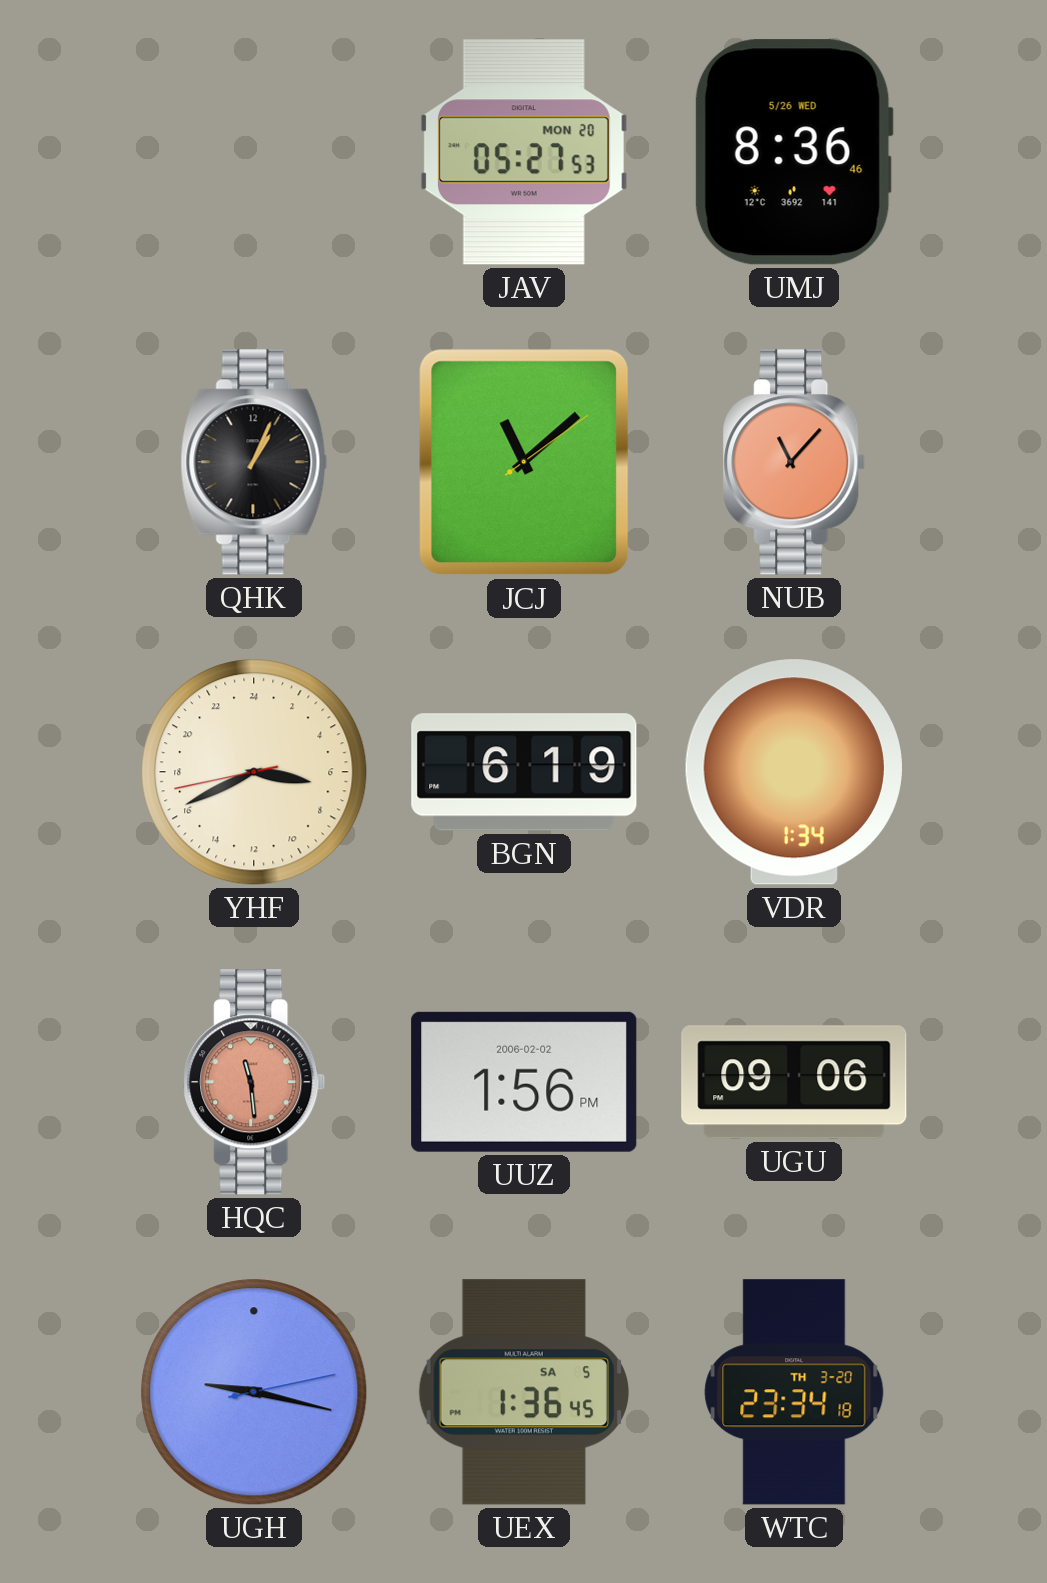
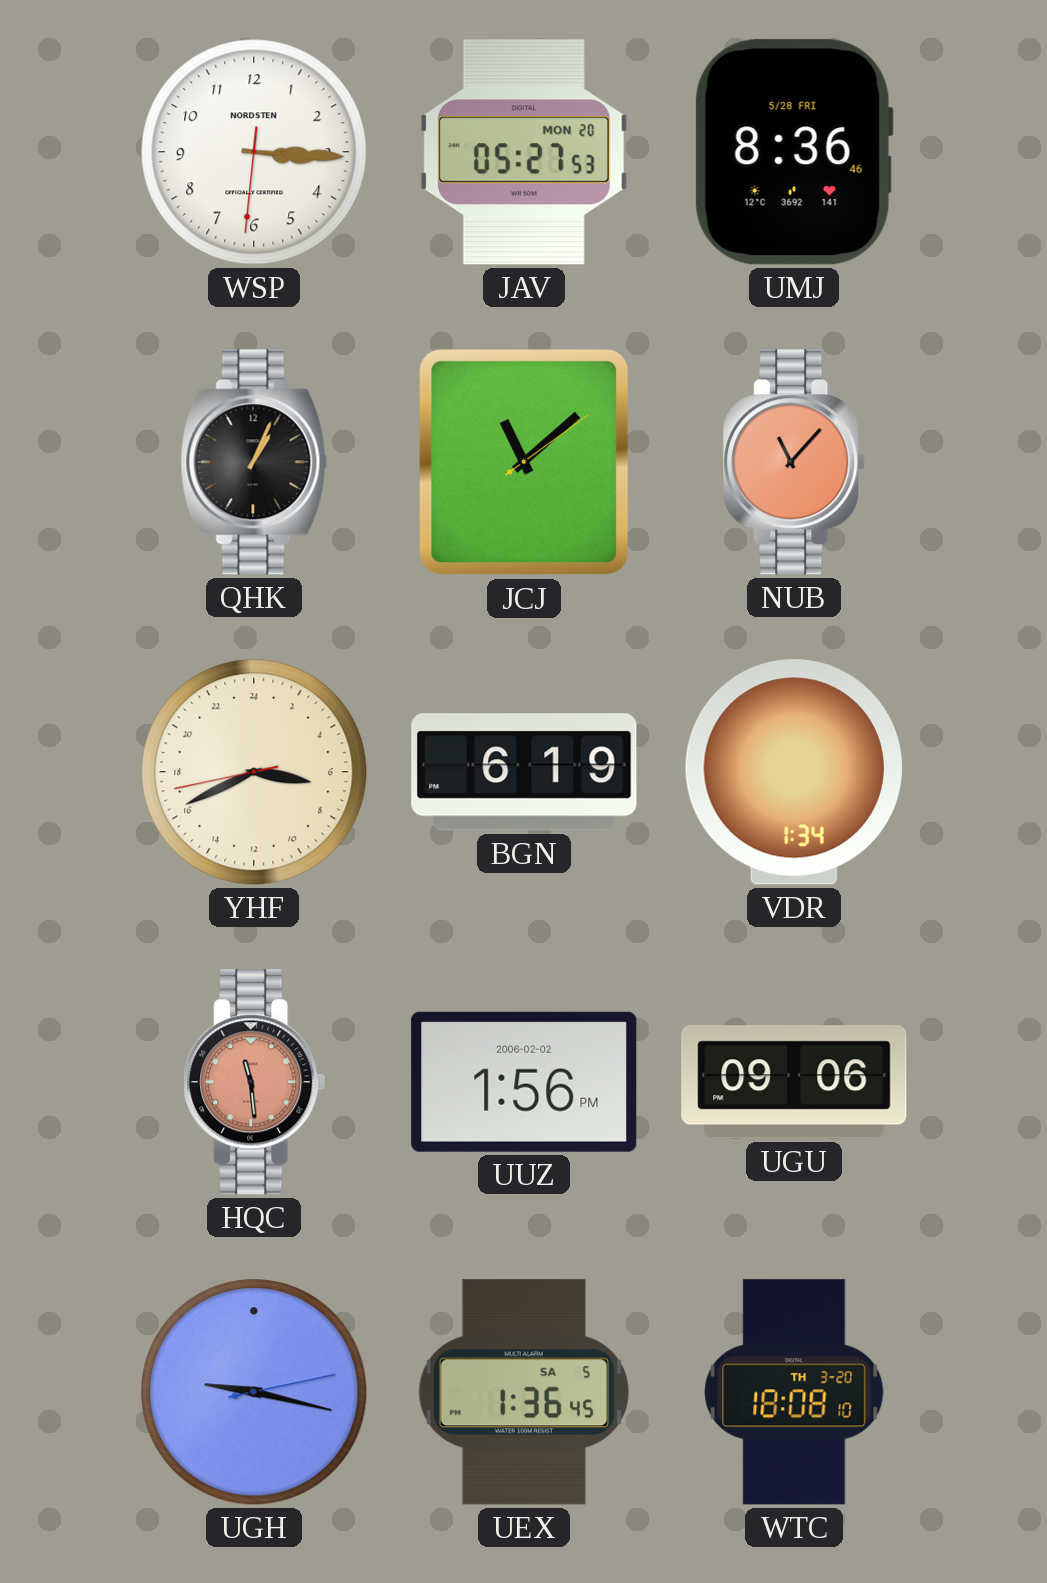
WSP: none -> 3:15 (254, 152)
UMJ date: 5/26 WED -> 5/28 FRI (794, 152)
WTC: 23:34 -> 18:08 (794, 1392)
